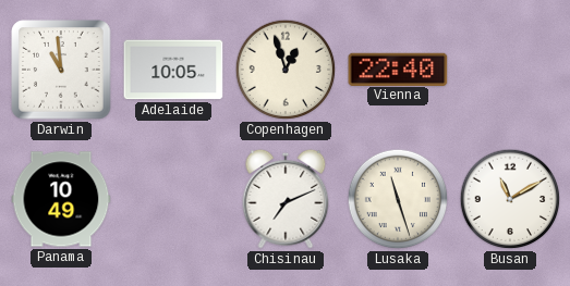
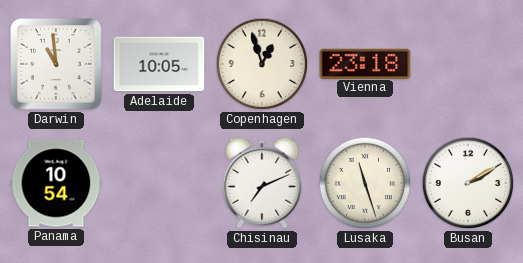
Vienna: 22:40 -> 23:18 (365, 63)
Panama: 10:49 -> 10:54 (56, 183)
Busan: 11:10 -> 2:10 (468, 183)
